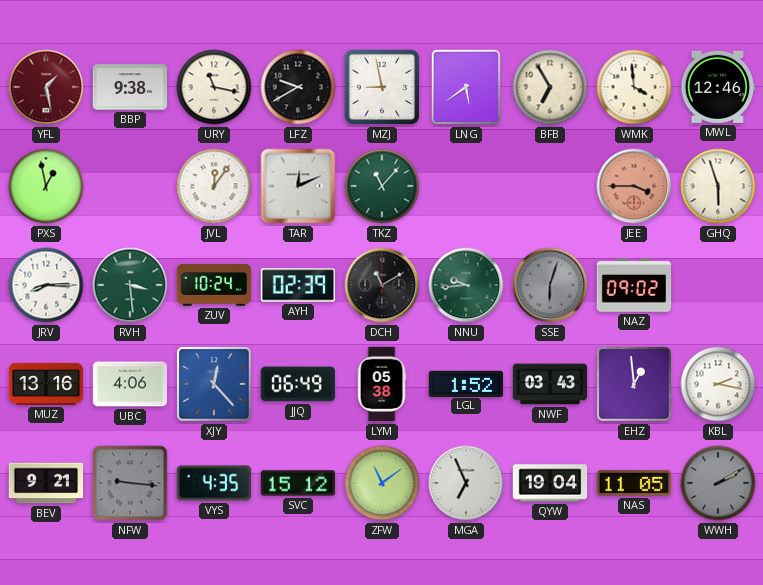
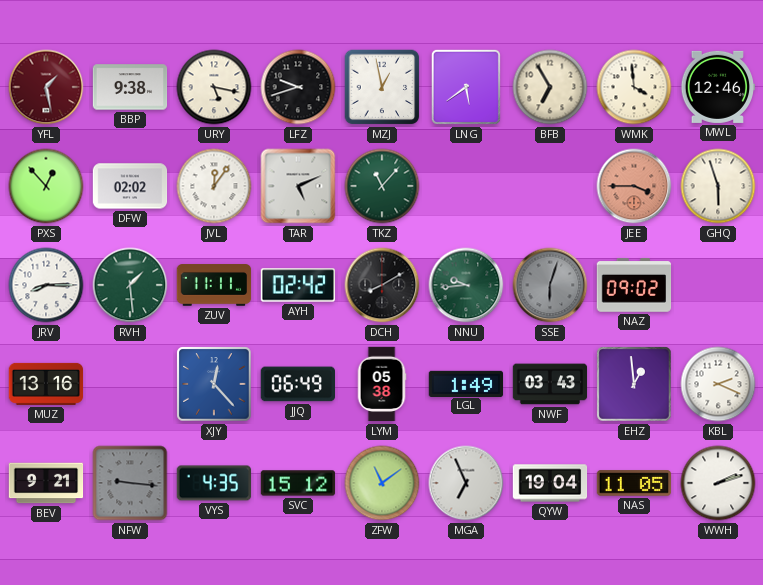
URY: 11:17 -> 5:17 (214, 87)
LFZ: 9:40 -> 9:42 (298, 87)
MZJ: 8:58 -> 12:58 (382, 87)
PXS: 12:58 -> 12:53 (46, 186)
DFW: none -> 02:02 (130, 186)
TAR: 12:11 -> 5:11 (298, 186)
RVH: 3:29 -> 1:29 (130, 285)
ZUV: 10:24 -> 11:11 (214, 285)
AYH: 02:39 -> 02:42 (298, 285)
DCH: 11:10 -> 8:10 (382, 285)
UBC: 4:06 -> none (130, 384)
LGL: 1:52 -> 1:49 (466, 383)
KBL: 2:17 -> 2:19 (718, 384)
WWH: 2:10 -> 2:12 (718, 483)
WWH dial: grey -> white (718, 483)
